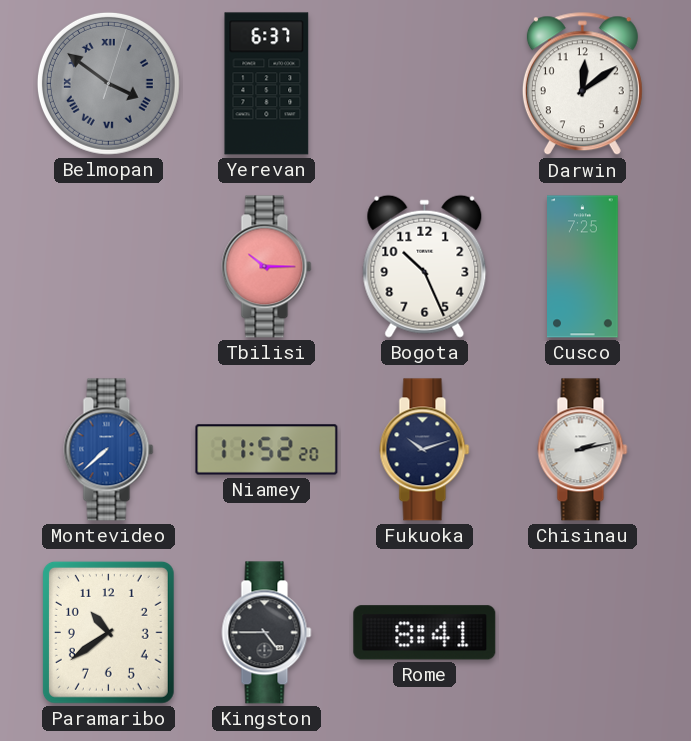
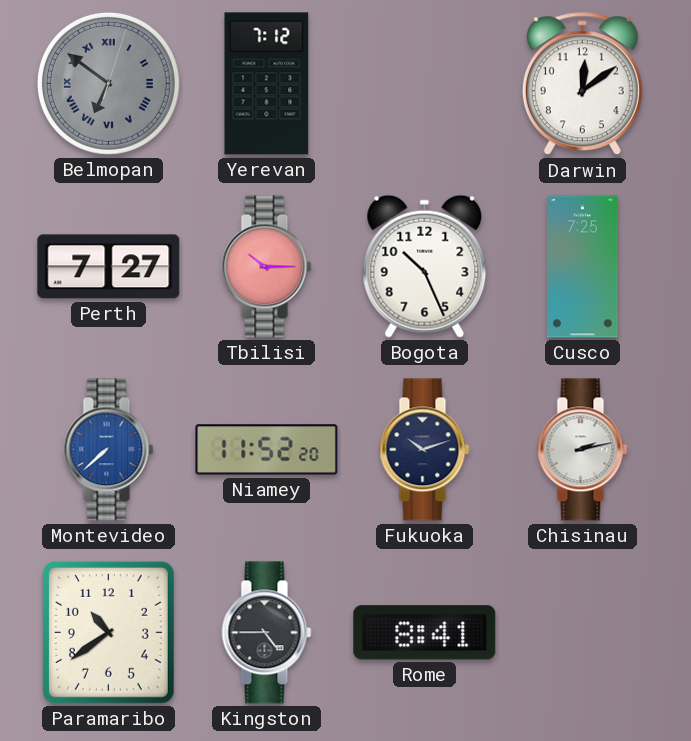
Belmopan: 3:51 -> 6:51 (108, 83)
Yerevan: 6:37 -> 7:12 (267, 84)
Perth: none -> 7:27 (109, 267)
